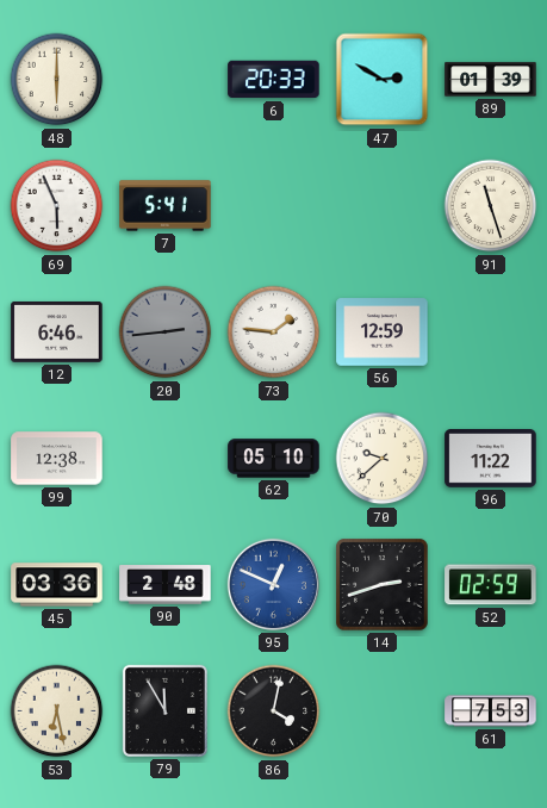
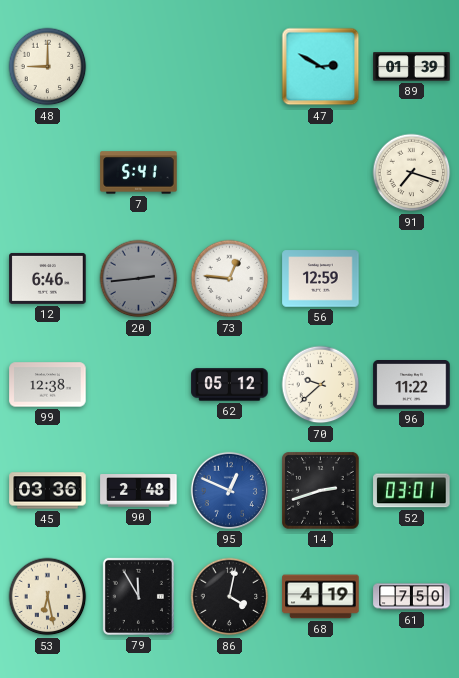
48: 6:00 -> 9:00 (48, 67)
6: 20:33 -> none (274, 80)
69: 5:56 -> none (57, 206)
91: 11:27 -> 7:18 (412, 173)
73: 1:46 -> 12:46 (230, 279)
62: 05:10 -> 05:12 (230, 385)
52: 02:59 -> 03:01 (412, 491)
68: none -> 4:19 (321, 597)
61: 7:53 -> 7:50 (412, 597)
